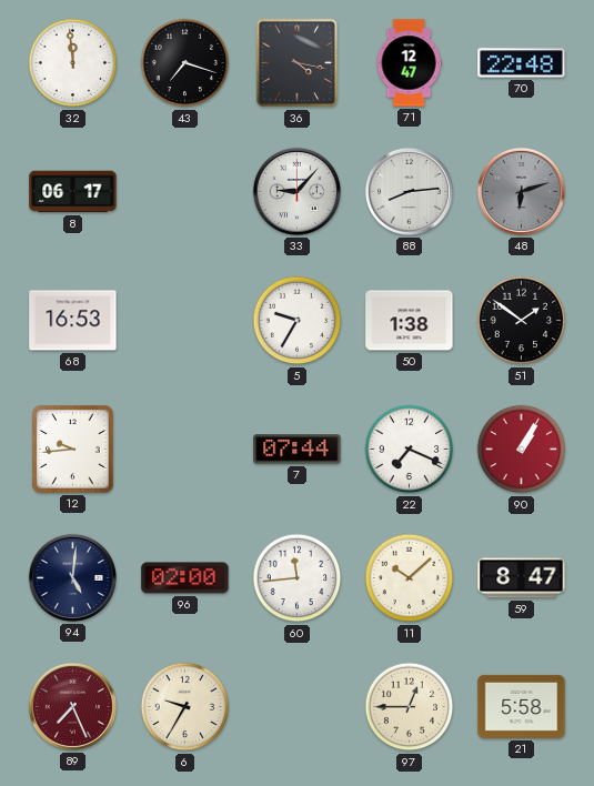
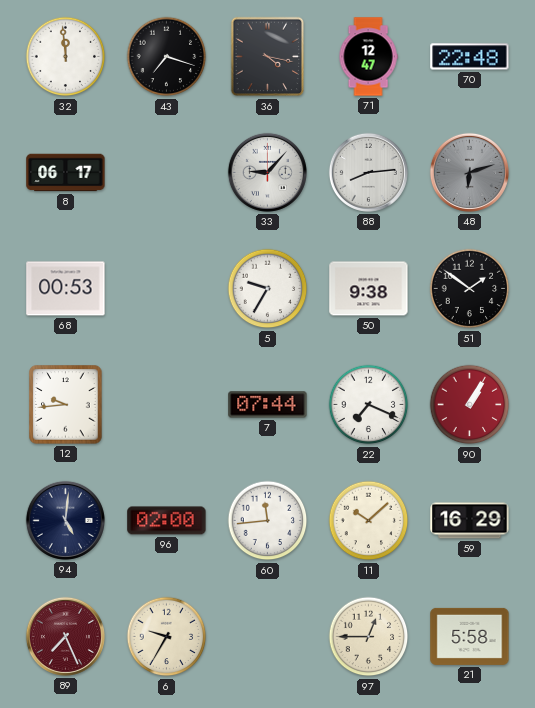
68: 16:53 -> 00:53 (66, 289)
50: 1:38 -> 9:38 (369, 289)
59: 8:47 -> 16:29 (470, 521)
